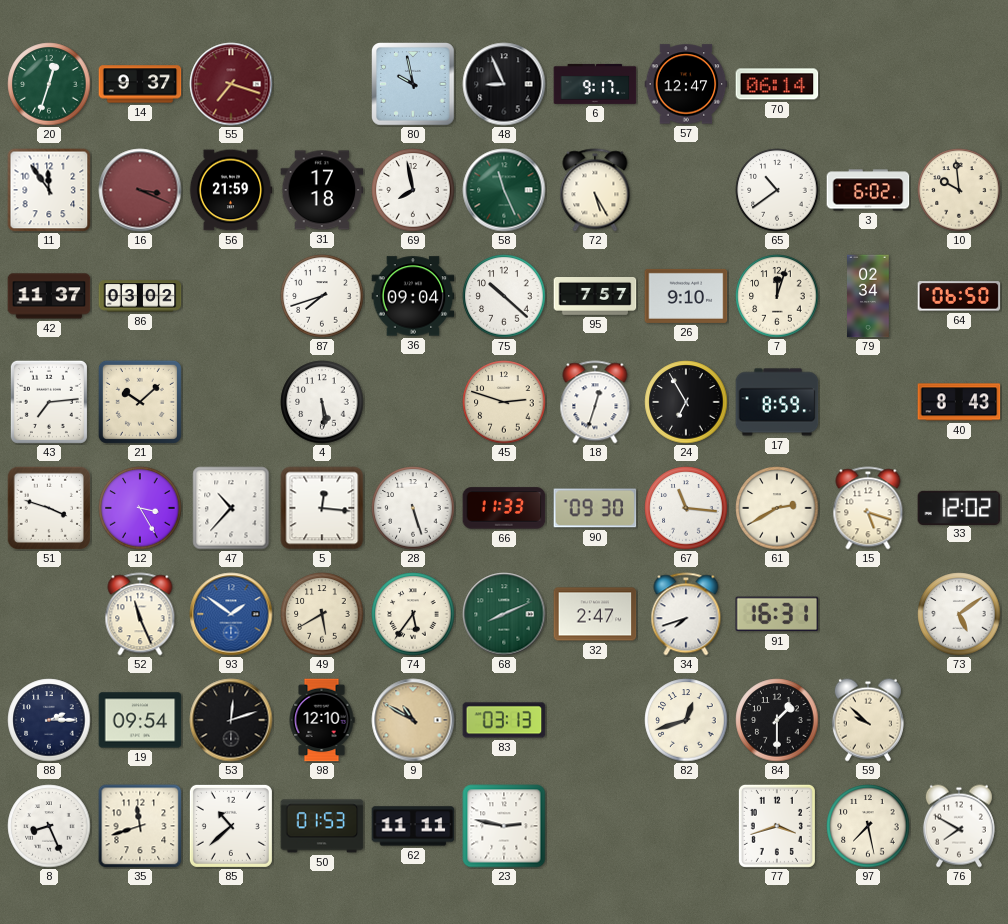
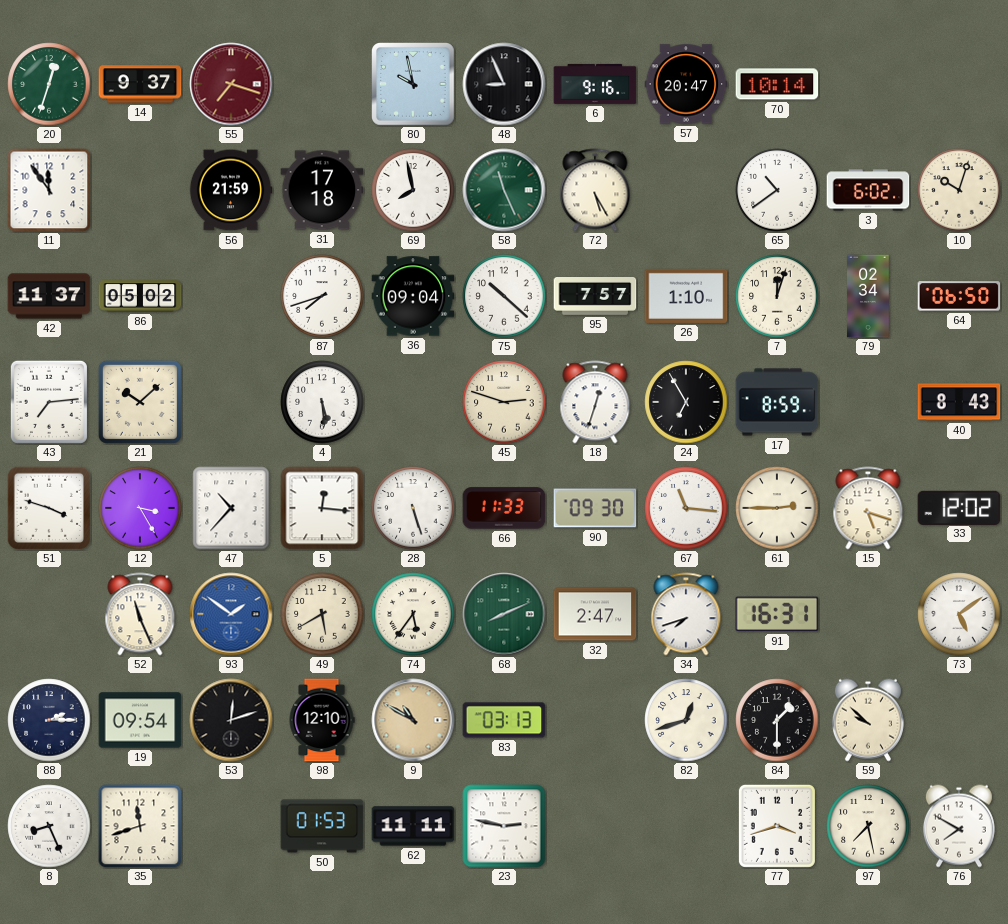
6: 9:17 -> 9:16 (595, 84)
57: 12:47 -> 20:47 (686, 84)
70: 06:14 -> 10:14 (777, 84)
16: 3:19 -> none (140, 190)
10: 9:59 -> 10:03 (959, 190)
86: 03:02 -> 05:02 (140, 296)
26: 9:10 -> 1:10 (686, 296)
61: 2:40 -> 2:45 (777, 508)
85: 10:38 -> none (231, 826)
